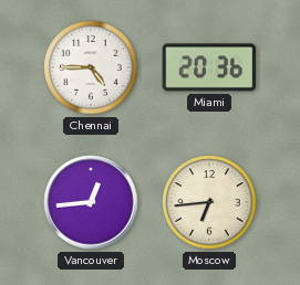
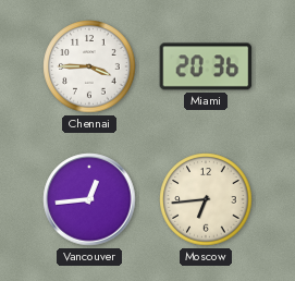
Chennai: 4:45 -> 3:45 (89, 66)
